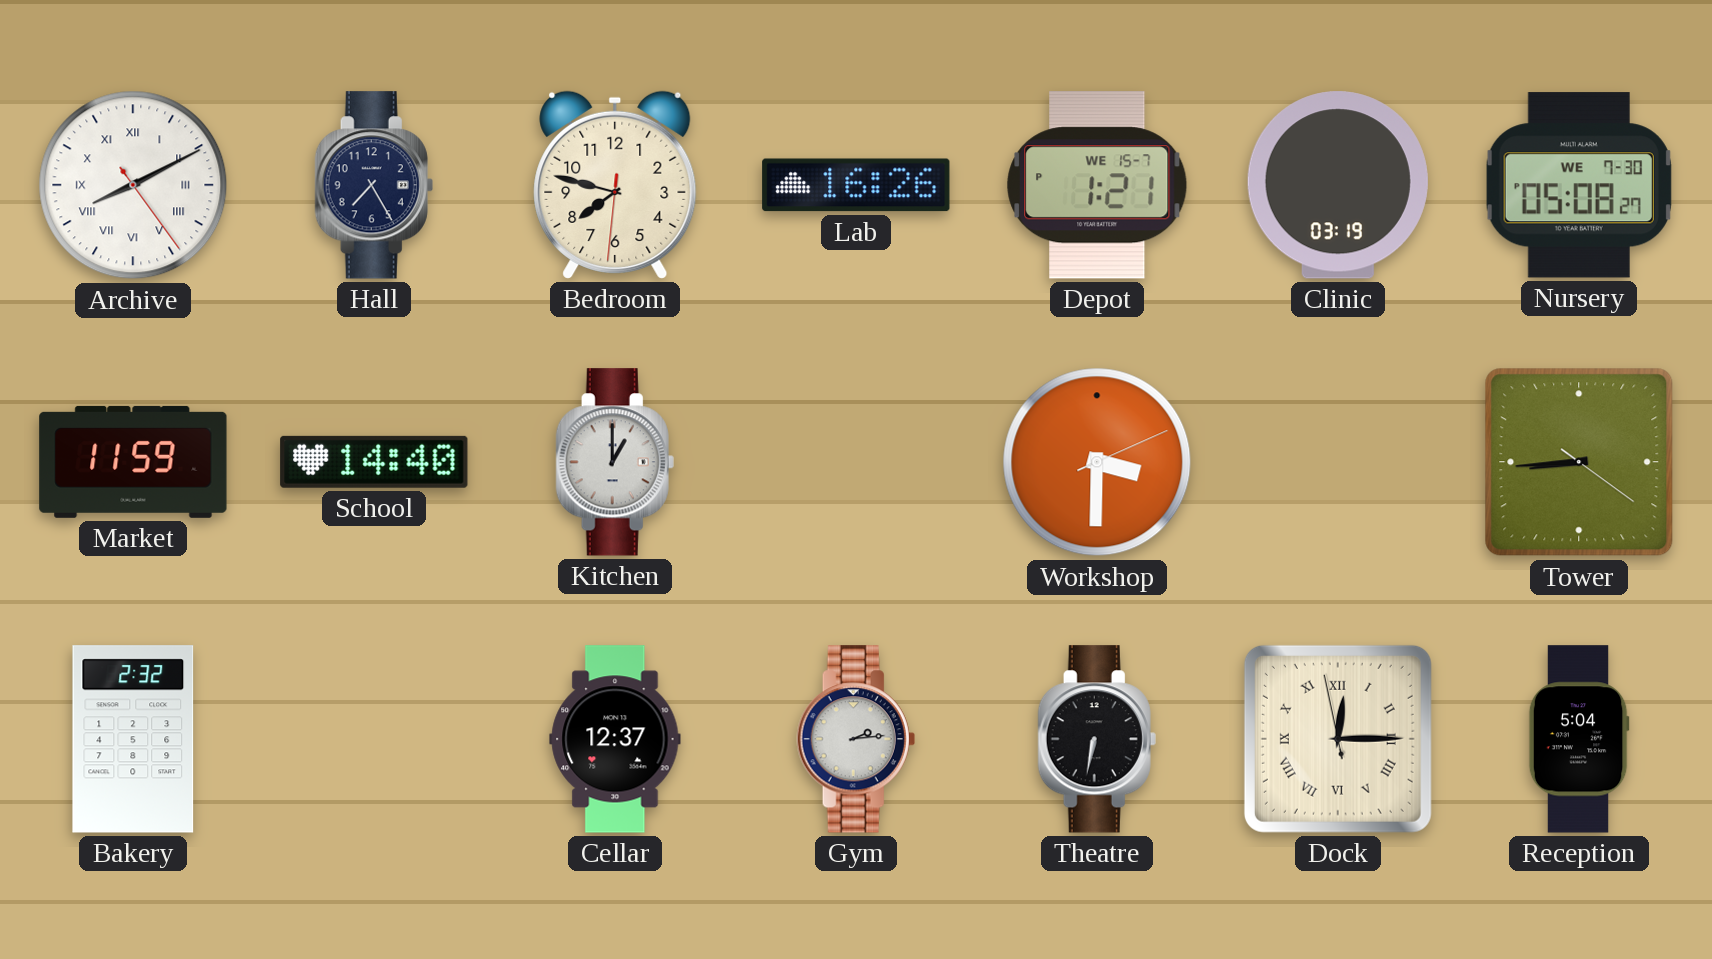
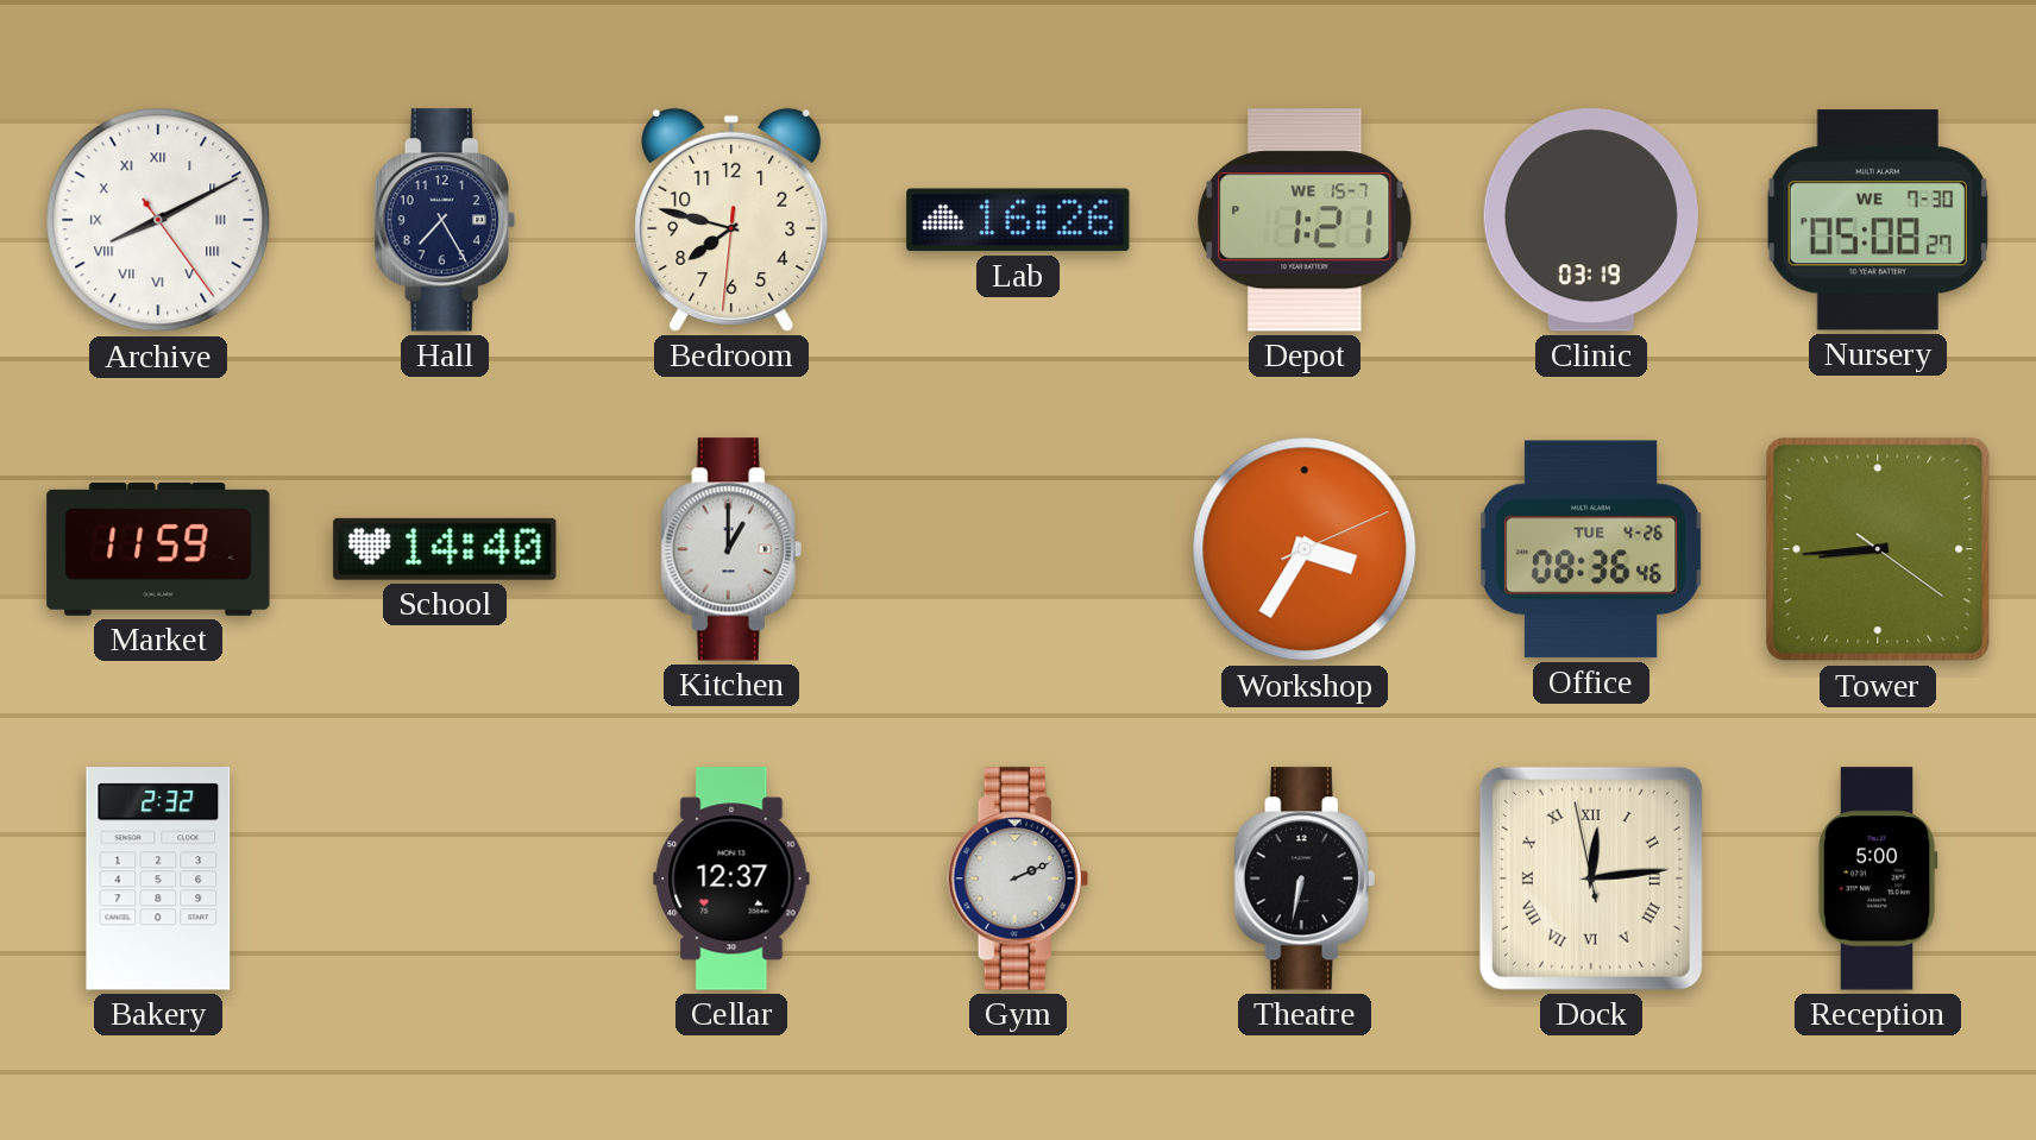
Workshop: 3:30 -> 3:35 (1305, 549)
Office: none -> 08:36 (1592, 549)
Gym: 2:14 -> 2:11 (1018, 878)
Dock: 12:14 -> 12:13 (1591, 878)
Reception: 5:04 -> 5:00 (1878, 878)
